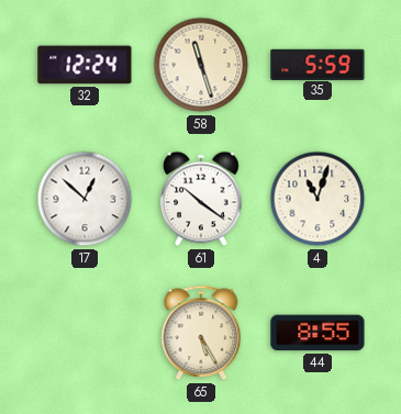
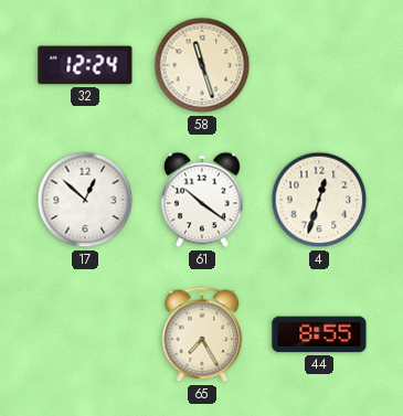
35: 5:59 -> none (318, 64)
4: 11:03 -> 12:33 (319, 200)
65: 5:25 -> 7:25 (202, 334)
